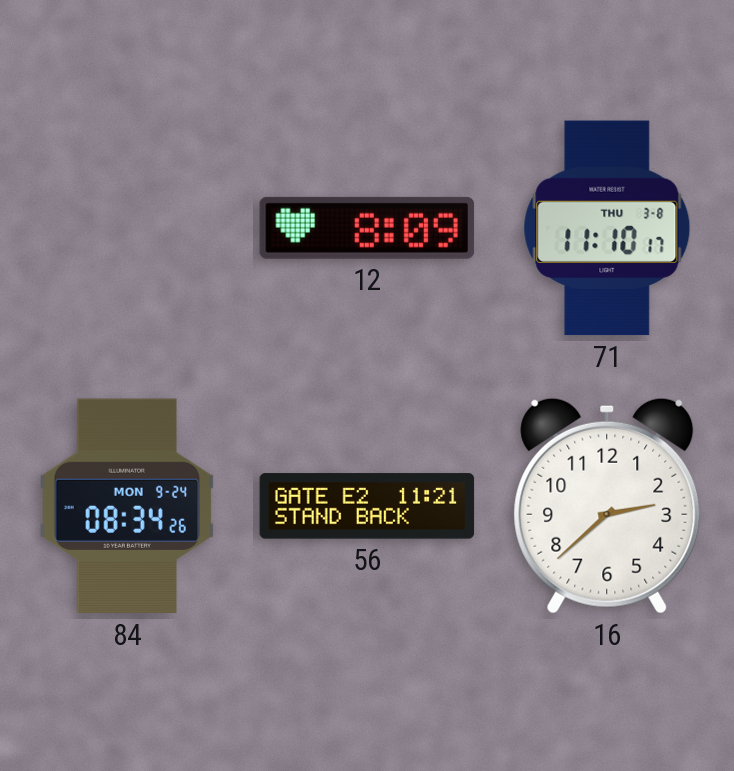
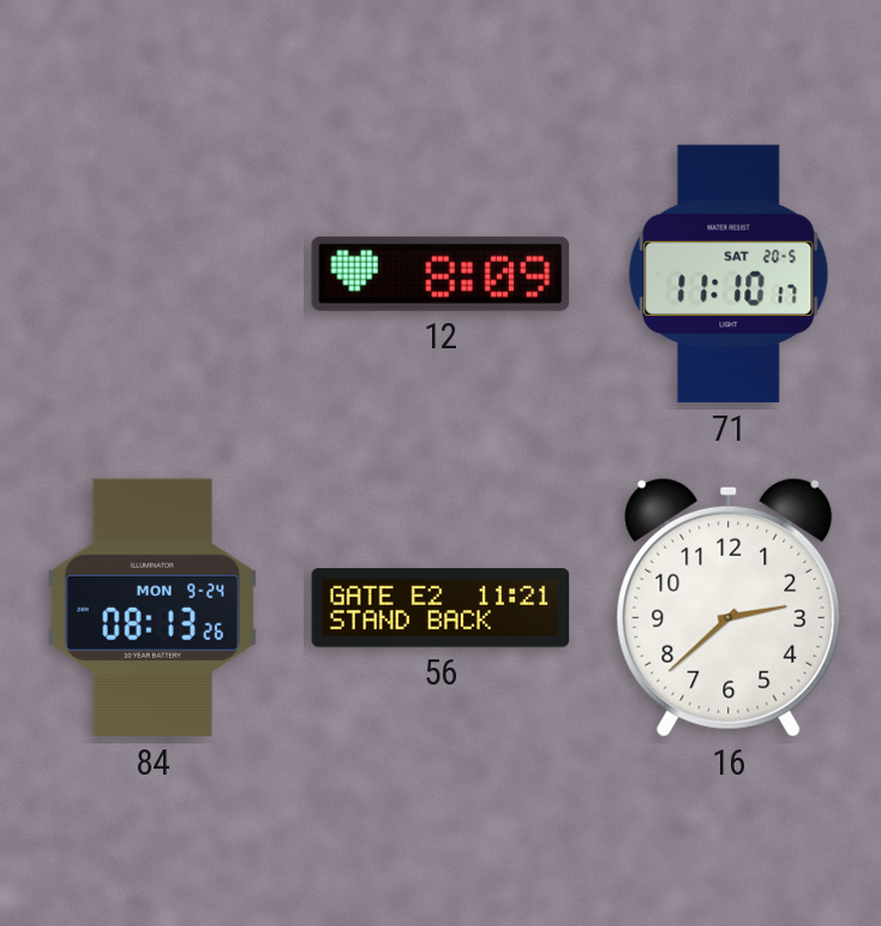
71 date: THU 3-8 -> SAT 20-5 (729, 274)
84: 08:34 -> 08:13 (152, 608)
